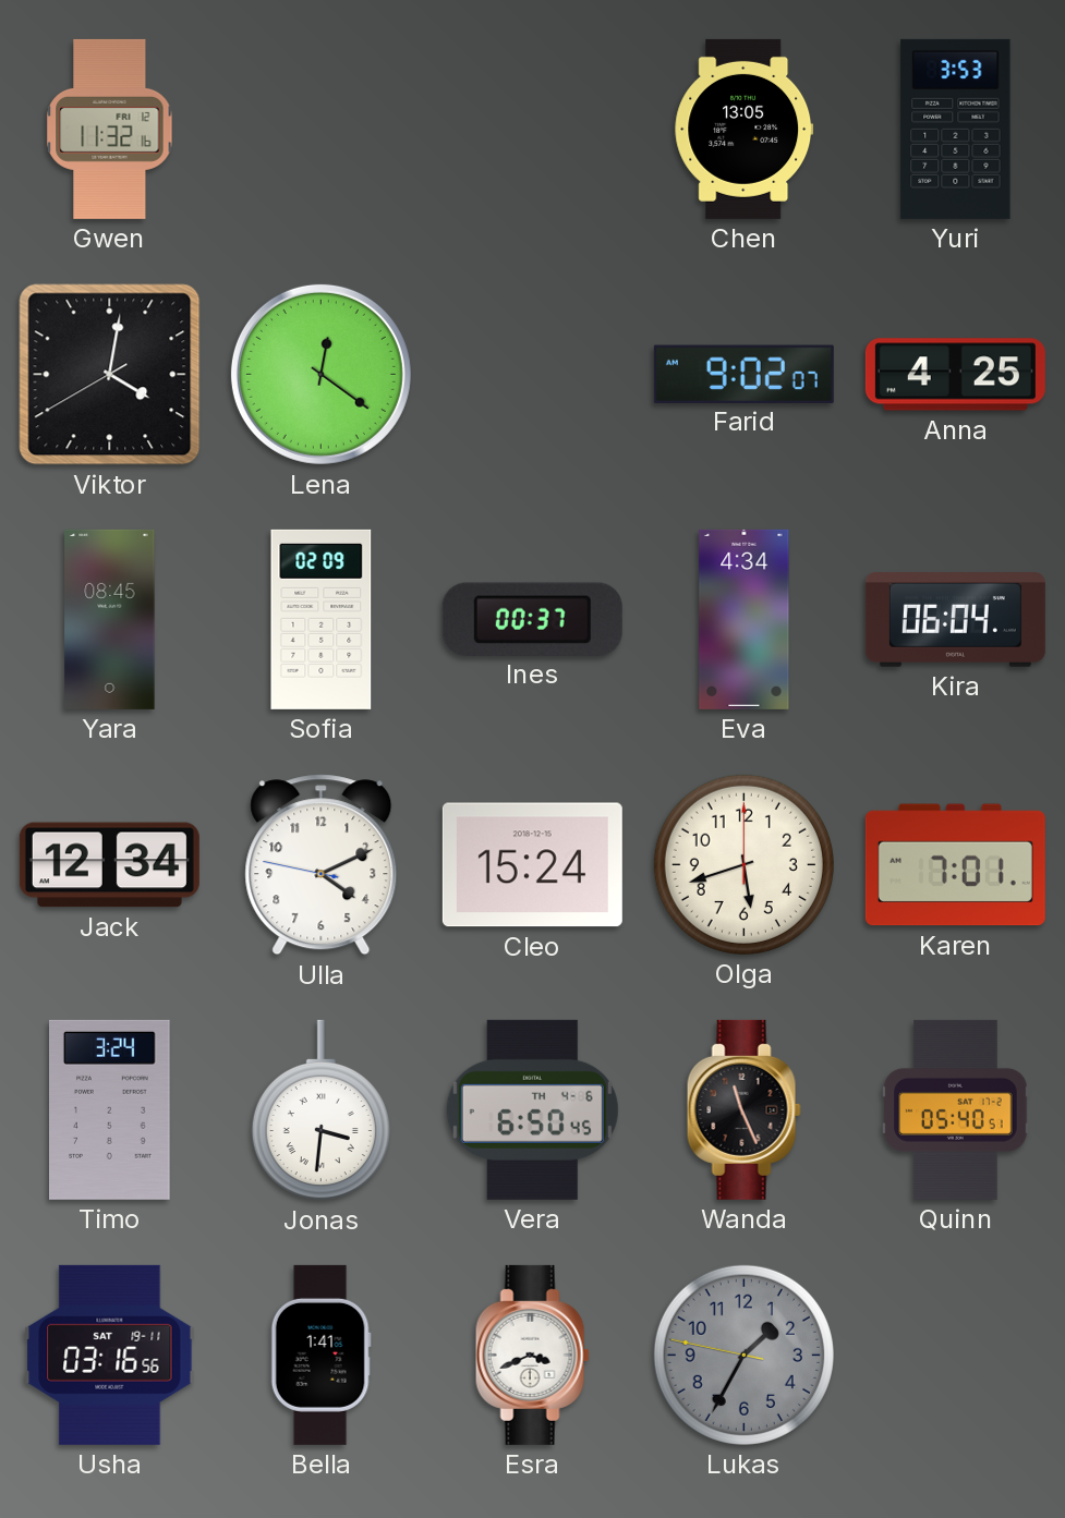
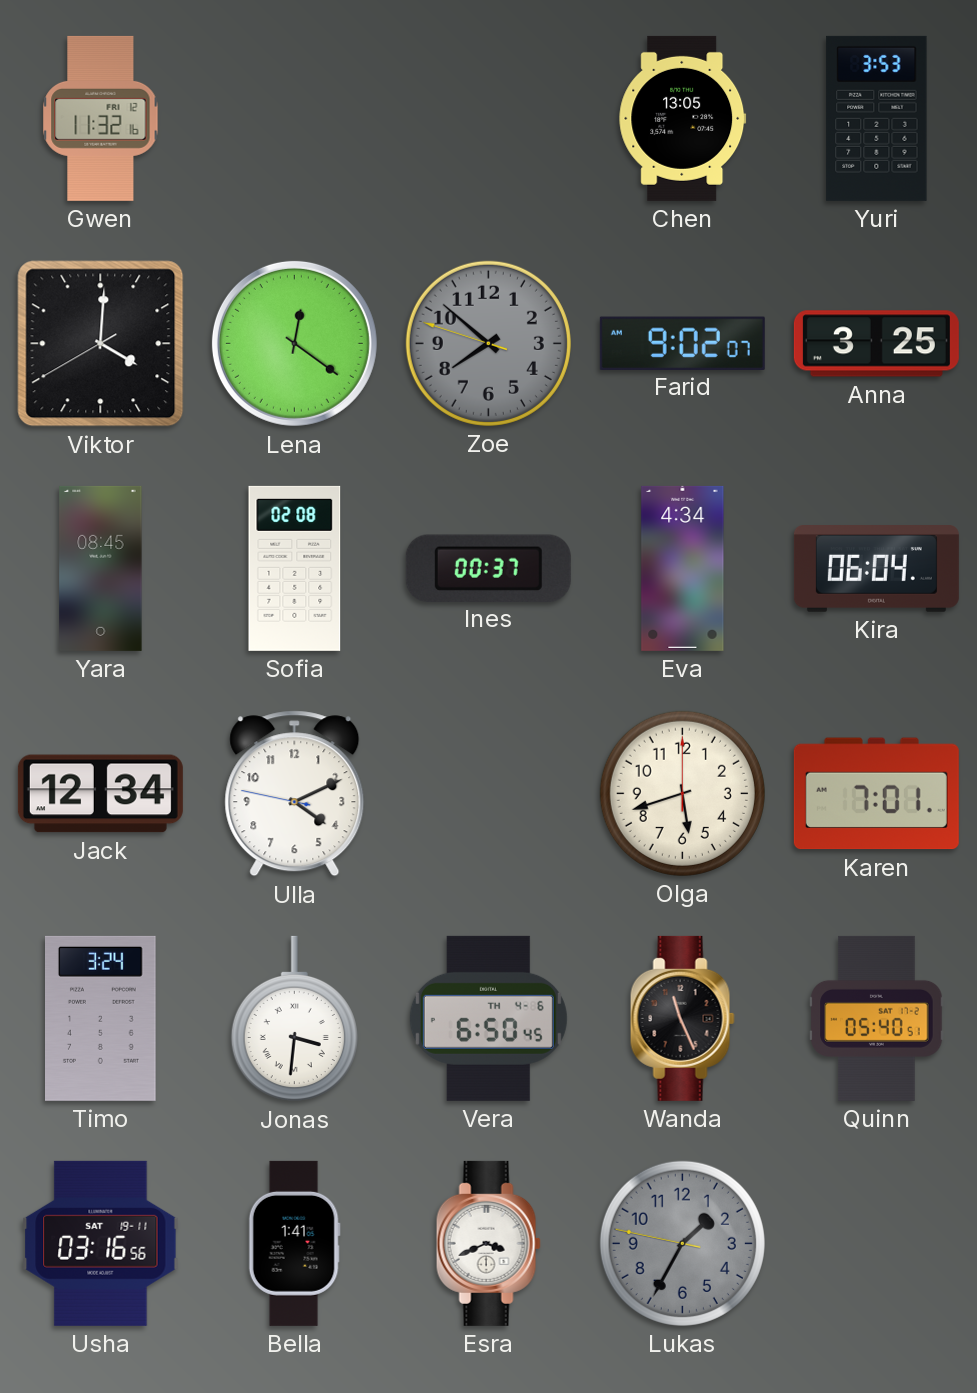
Viktor: 4:01 -> 4:00 (101, 344)
Zoe: none -> 7:51 (488, 343)
Anna: 4:25 -> 3:25 (876, 344)
Sofia: 02:09 -> 02:08 (295, 568)
Cleo: 15:24 -> none (532, 865)
